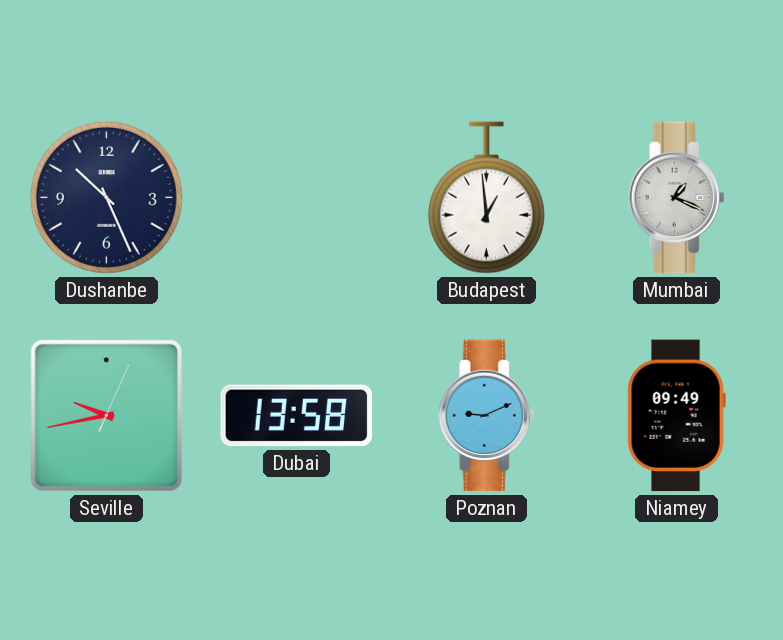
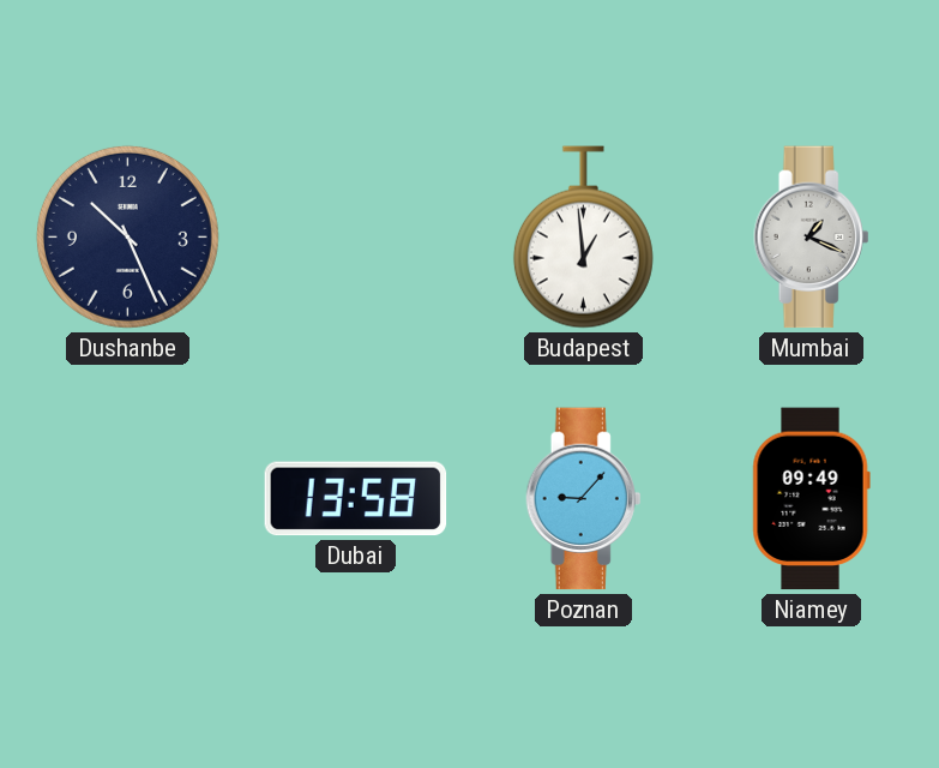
Seville: 9:43 -> none (106, 415)
Poznan: 9:11 -> 9:07 (584, 499)
